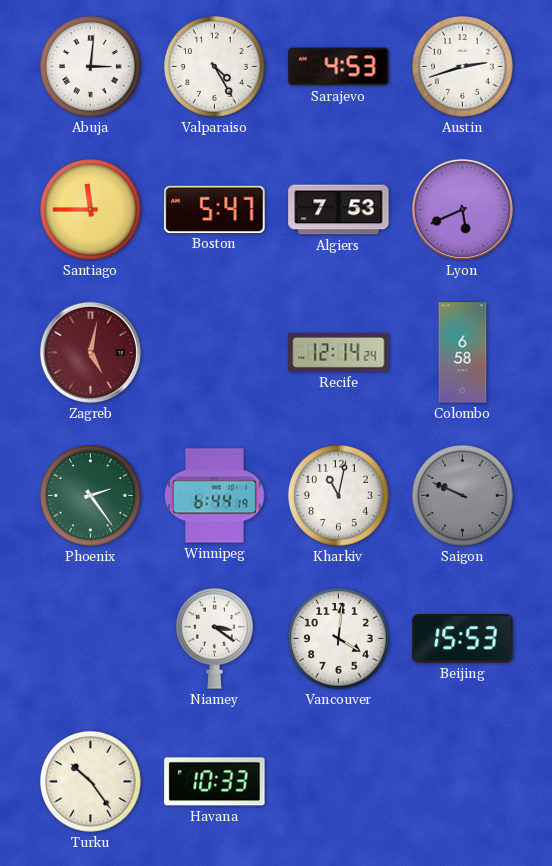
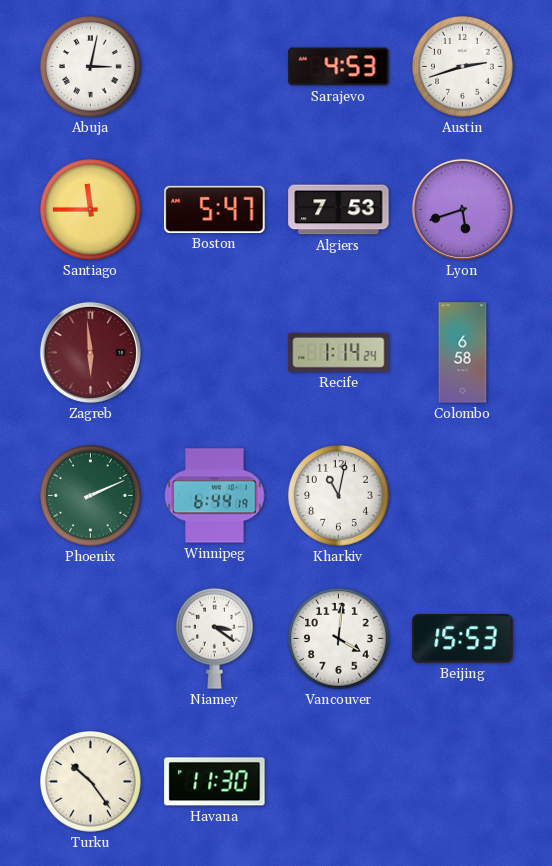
Abuja: 3:01 -> 3:02 (91, 67)
Valparaiso: 4:25 -> none (215, 67)
Lyon: 5:41 -> 5:42 (462, 209)
Zagreb: 5:02 -> 5:59 (90, 352)
Recife: 12:14 -> 1:14 (339, 352)
Phoenix: 2:24 -> 2:11 (91, 496)
Saigon: 9:49 -> none (463, 496)
Havana: 10:33 -> 11:30 (215, 782)
